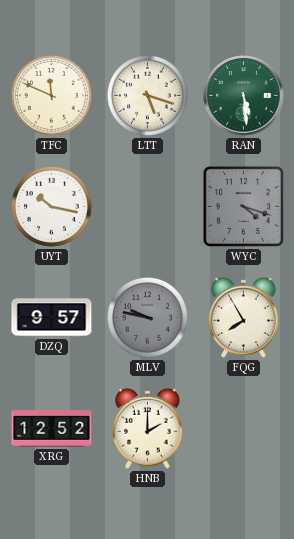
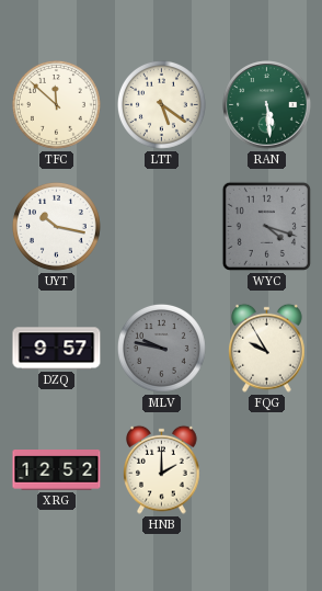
TFC: 11:49 -> 11:52 (56, 104)
LTT: 5:18 -> 5:21 (161, 104)
FQG: 7:55 -> 9:55 (267, 348)
